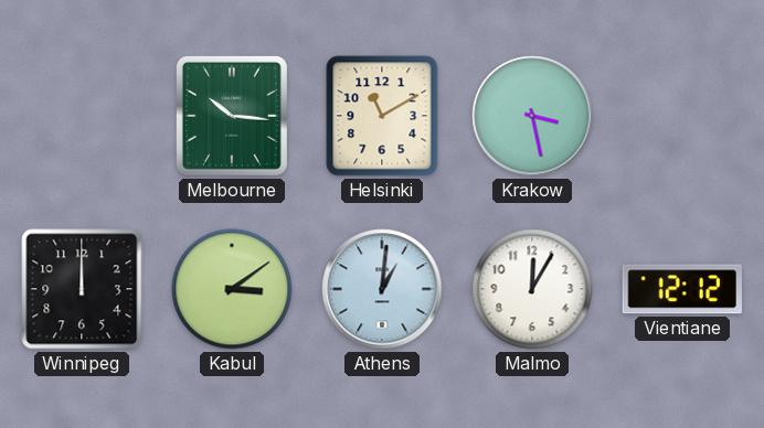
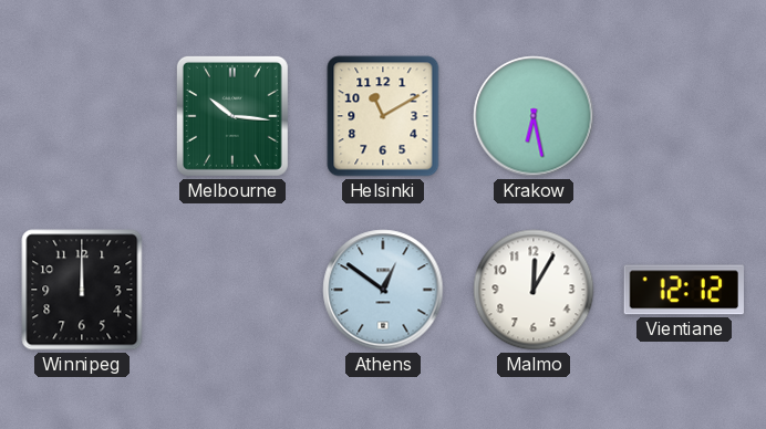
Krakow: 3:28 -> 6:28 (534, 116)
Kabul: 3:09 -> none (232, 289)
Athens: 1:01 -> 12:51 (383, 290)
